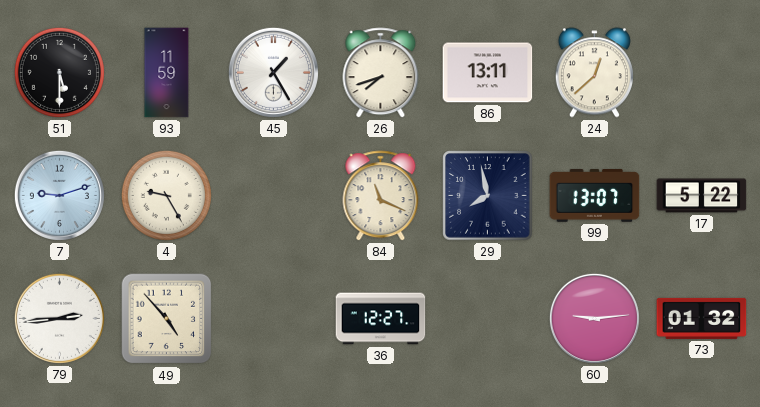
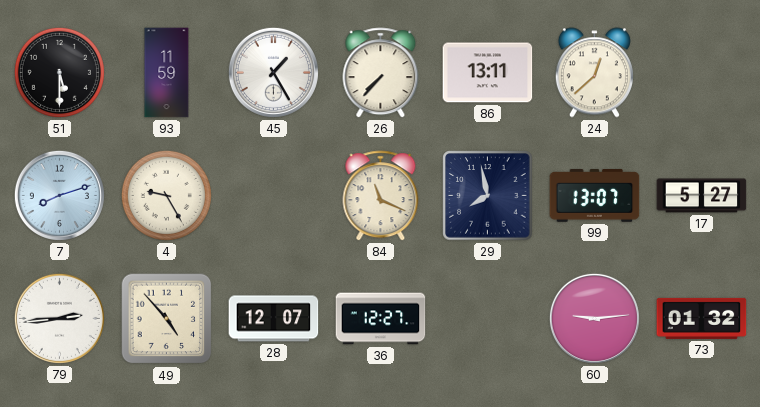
26: 7:42 -> 7:37 (381, 73)
7: 9:12 -> 8:12 (59, 195)
17: 5:22 -> 5:27 (702, 196)
28: none -> 12:07 (274, 319)
